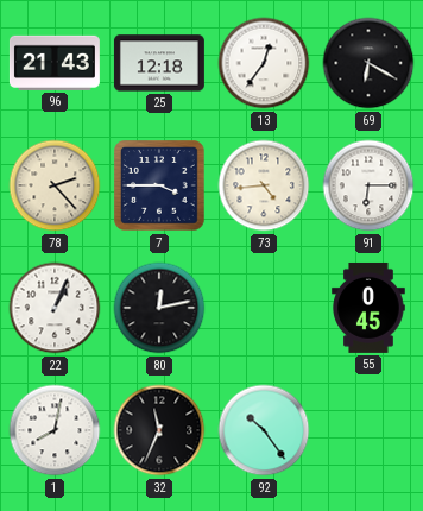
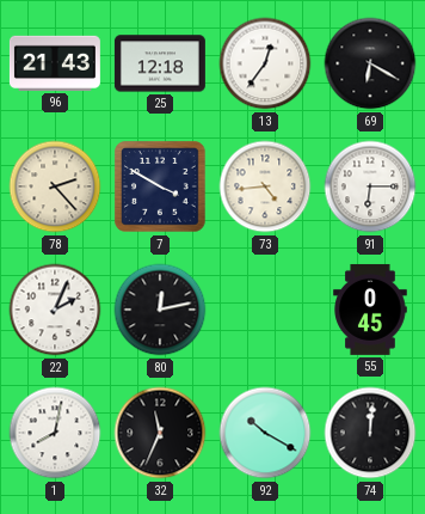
7: 3:45 -> 3:50 (160, 186)
22: 1:04 -> 2:04 (55, 310)
92: 10:24 -> 10:20 (265, 433)
74: none -> 12:01 (370, 433)
